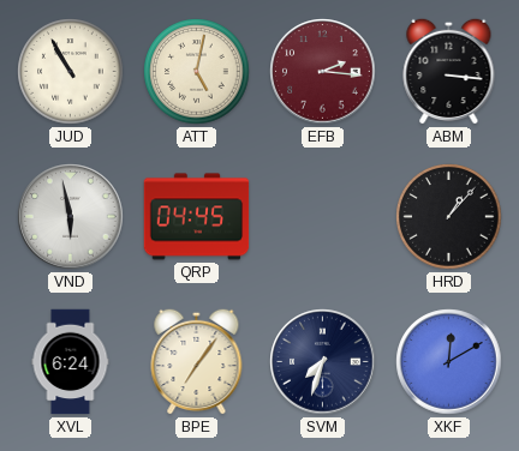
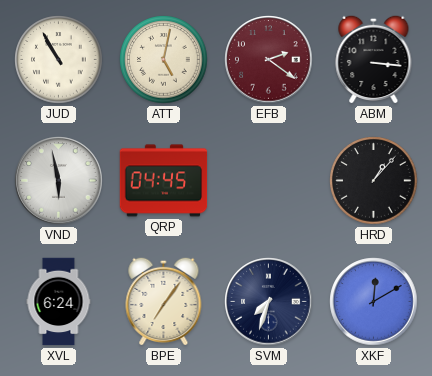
EFB: 2:16 -> 2:21 (269, 60)
